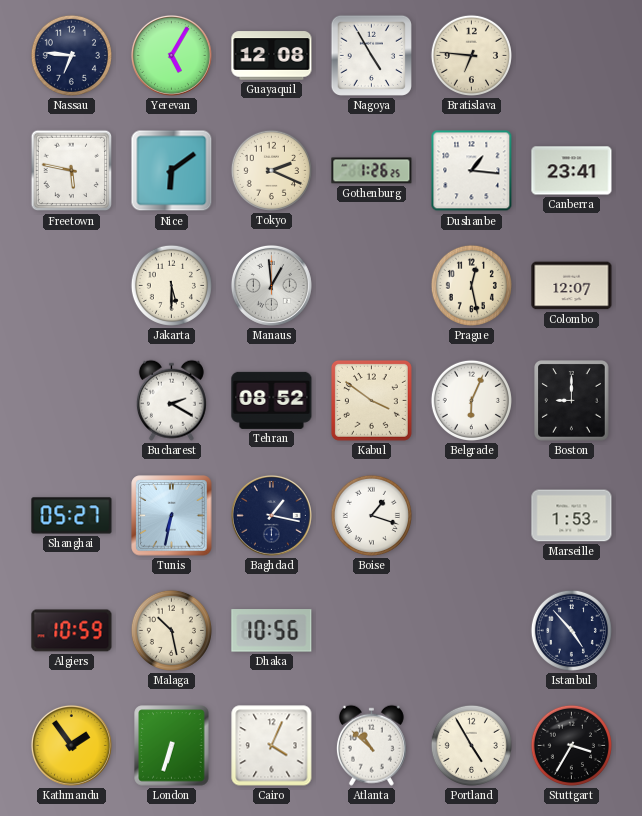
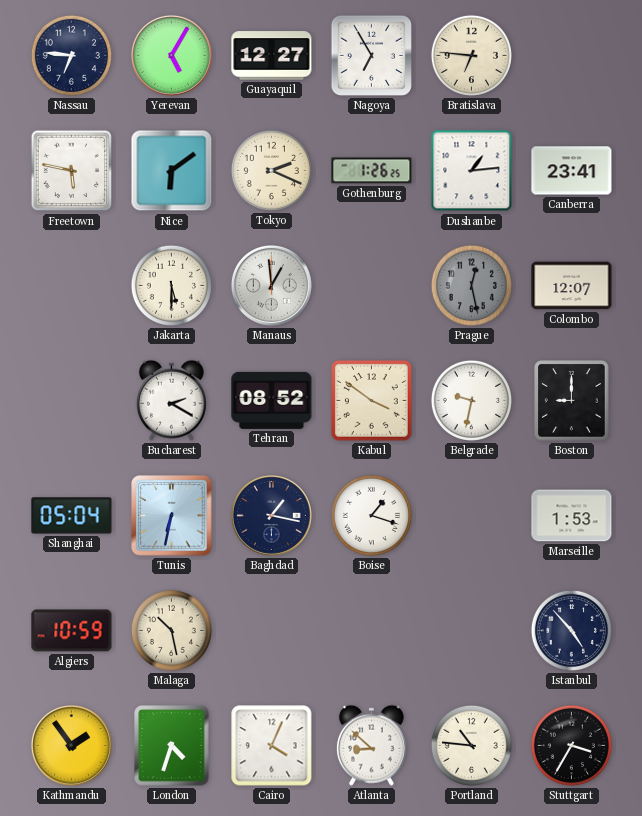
Guayaquil: 12:08 -> 12:27 (272, 56)
Nagoya: 4:55 -> 6:55 (371, 55)
Dushanbe: 1:16 -> 1:14 (472, 171)
Prague dial: cream -> grey (471, 285)
Belgrade: 6:04 -> 9:32 (471, 400)
Shanghai: 05:27 -> 05:04 (72, 516)
Dhaka: 10:56 -> none (272, 631)
London: 6:33 -> 4:33 (172, 746)
Atlanta: 10:52 -> 8:52 (371, 745)
Portland: 4:55 -> 10:46 (471, 745)
